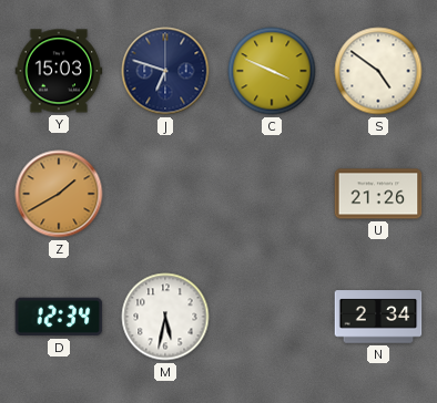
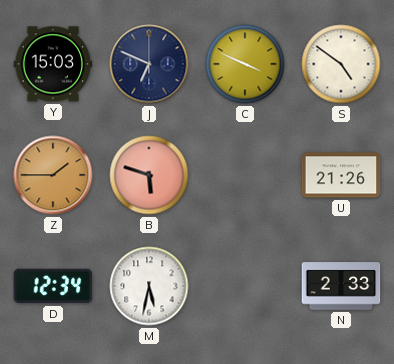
J: 6:48 -> 6:49 (149, 64)
Z: 1:40 -> 1:45 (53, 175)
B: none -> 5:48 (149, 175)
N: 2:34 -> 2:33 (341, 286)
